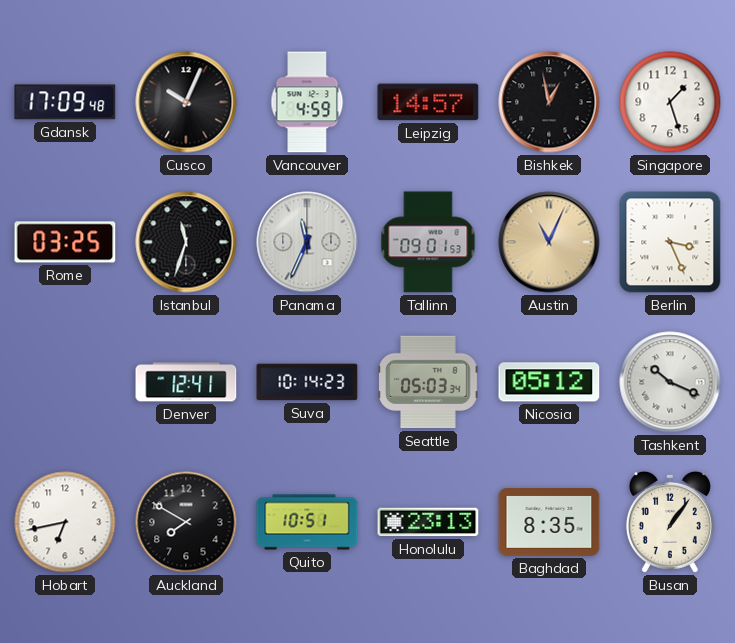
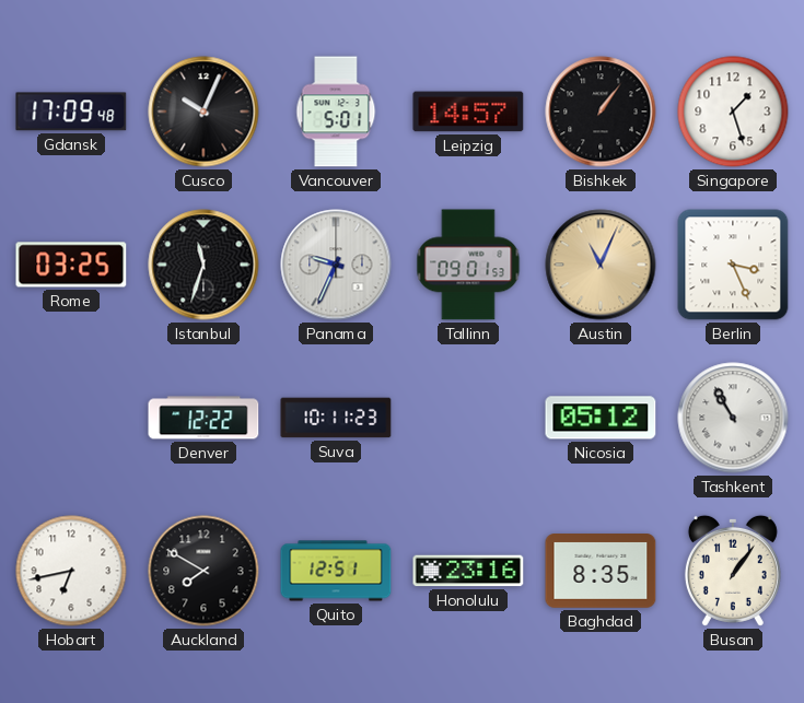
Vancouver: 4:59 -> 5:01 (336, 112)
Bishkek: 12:58 -> 1:06 (601, 112)
Panama: 11:34 -> 9:34 (336, 265)
Denver: 12:41 -> 12:22 (203, 418)
Suva: 10:14 -> 10:11 (336, 418)
Seattle: 05:03 -> none (428, 382)
Tashkent: 10:19 -> 10:55 (733, 418)
Quito: 10:51 -> 12:51 (336, 571)
Honolulu: 23:13 -> 23:16 (468, 571)
